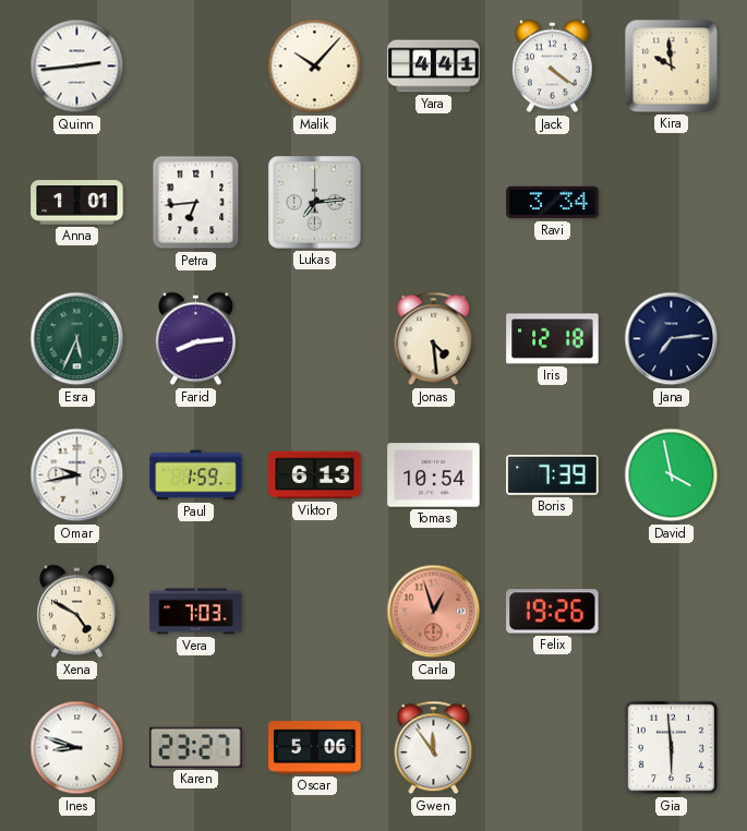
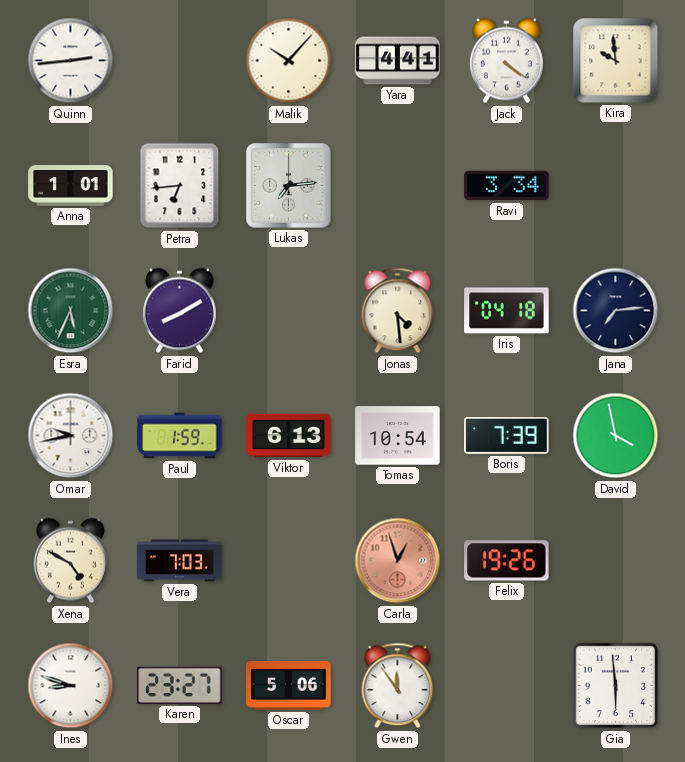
Farid: 8:14 -> 8:10 (179, 311)
Iris: 12:18 -> 04:18 (507, 311)
